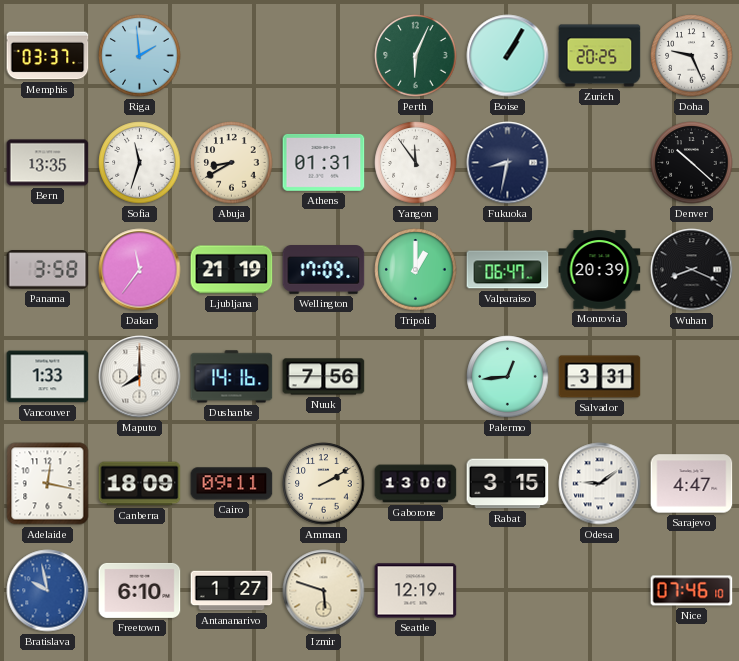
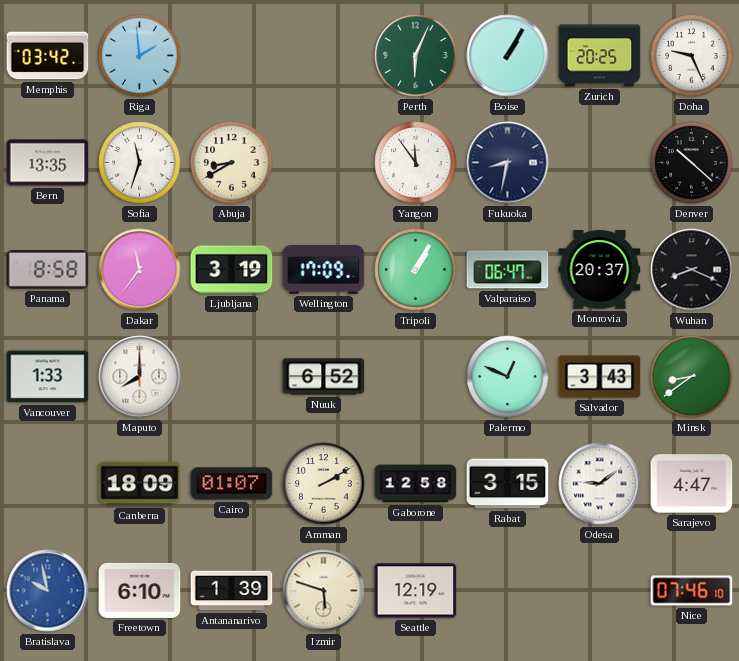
Memphis: 03:37 -> 03:42 (48, 56)
Athens: 01:31 -> none (324, 162)
Panama: 3:58 -> 8:58 (48, 270)
Ljubljana: 21:19 -> 3:19 (232, 270)
Tripoli: 1:00 -> 1:05 (416, 270)
Monrovia: 20:39 -> 20:37 (600, 270)
Dushanbe: 14:16 -> none (232, 377)
Nuuk: 7:56 -> 6:52 (324, 377)
Palermo: 12:44 -> 12:49 (508, 377)
Salvador: 3:31 -> 3:43 (600, 377)
Minsk: none -> 8:39 (692, 377)
Adelaide: 12:17 -> none (48, 484)
Cairo: 09:11 -> 01:07 (232, 484)
Gaborone: 13:00 -> 12:58 (416, 484)
Antananarivo: 1:27 -> 1:39 (232, 591)
